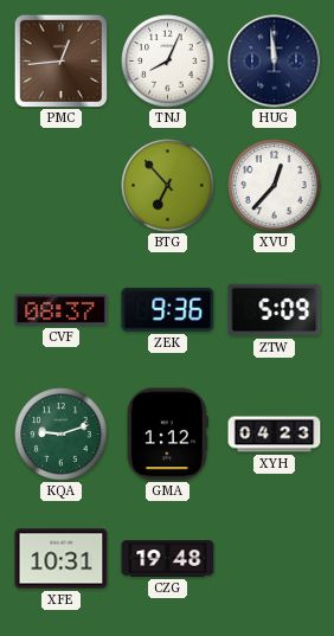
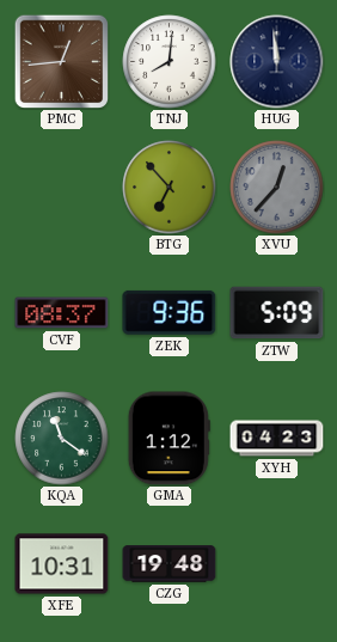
TNJ: 8:04 -> 8:01 (170, 62)
XVU dial: white -> grey (277, 188)
KQA: 9:12 -> 11:21 (62, 439)
